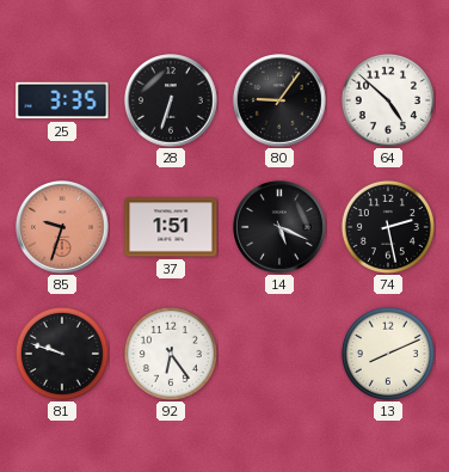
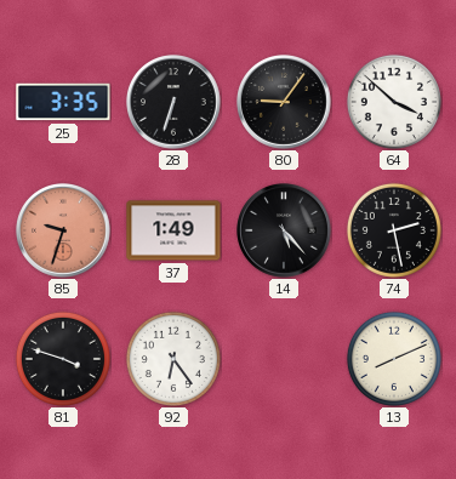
64: 4:52 -> 3:52 (394, 102)
37: 1:51 -> 1:49 (173, 230)
14: 5:19 -> 5:23 (284, 230)
81: 9:48 -> 3:48 (63, 359)
